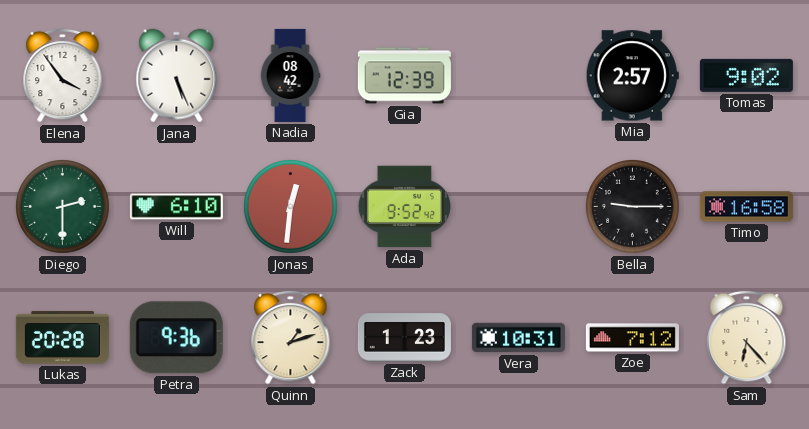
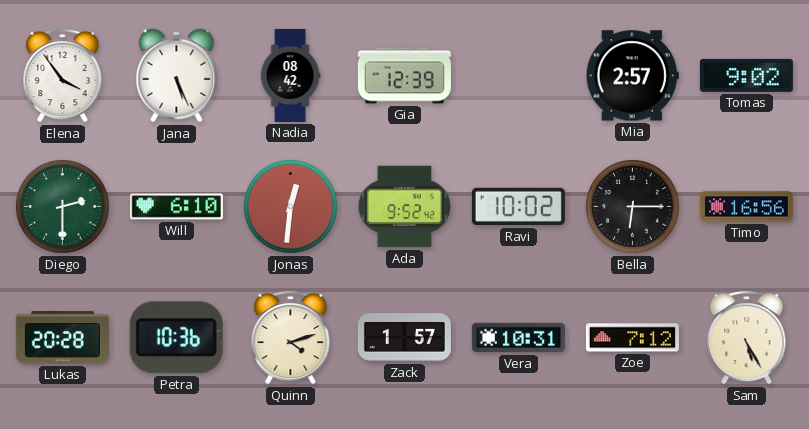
Ravi: none -> 10:02 (518, 207)
Bella: 9:15 -> 6:15 (633, 207)
Timo: 16:58 -> 16:56 (746, 207)
Petra: 9:36 -> 10:36 (176, 338)
Quinn: 1:12 -> 4:12 (291, 337)
Zack: 1:23 -> 1:57 (404, 338)
Sam: 6:23 -> 5:25 (747, 337)
